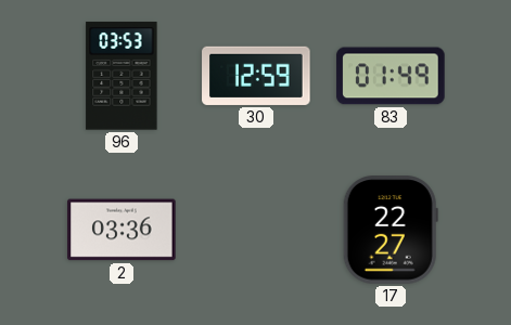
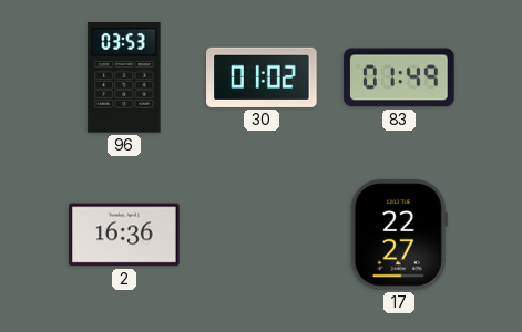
30: 12:59 -> 01:02 (262, 77)
2: 03:36 -> 16:36 (124, 235)
